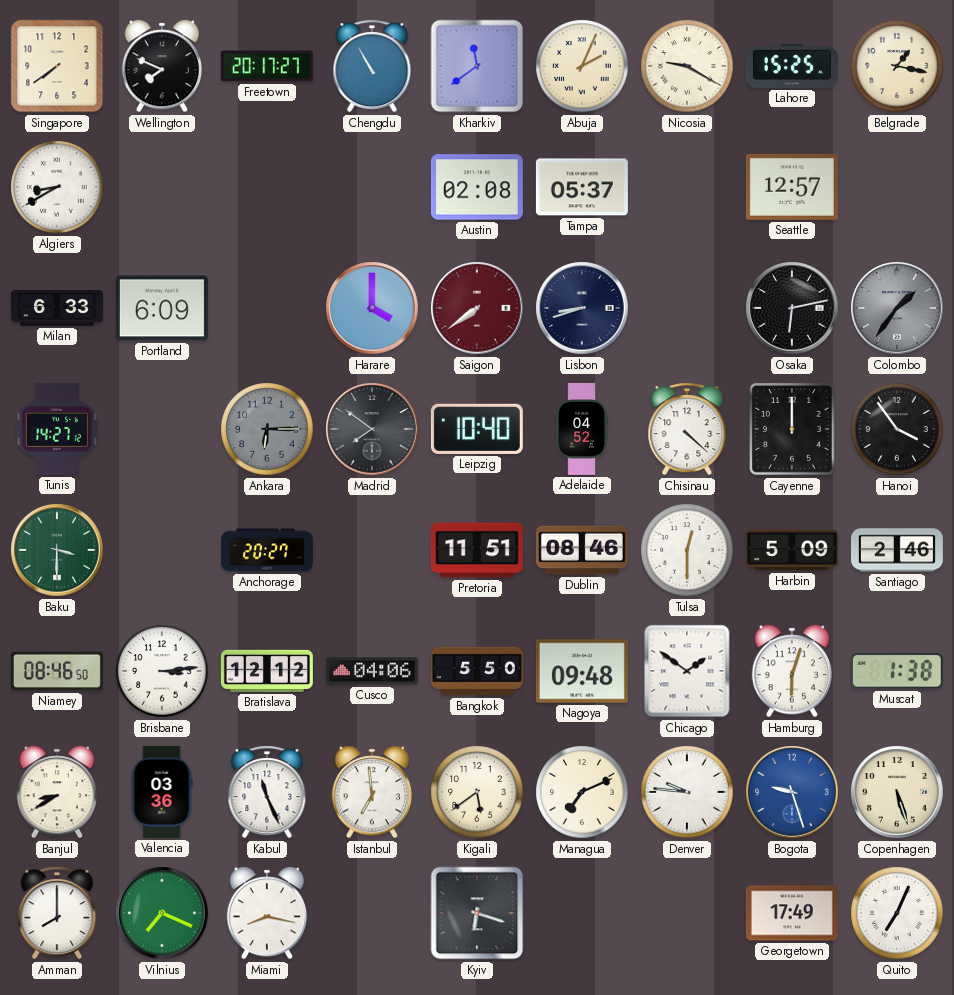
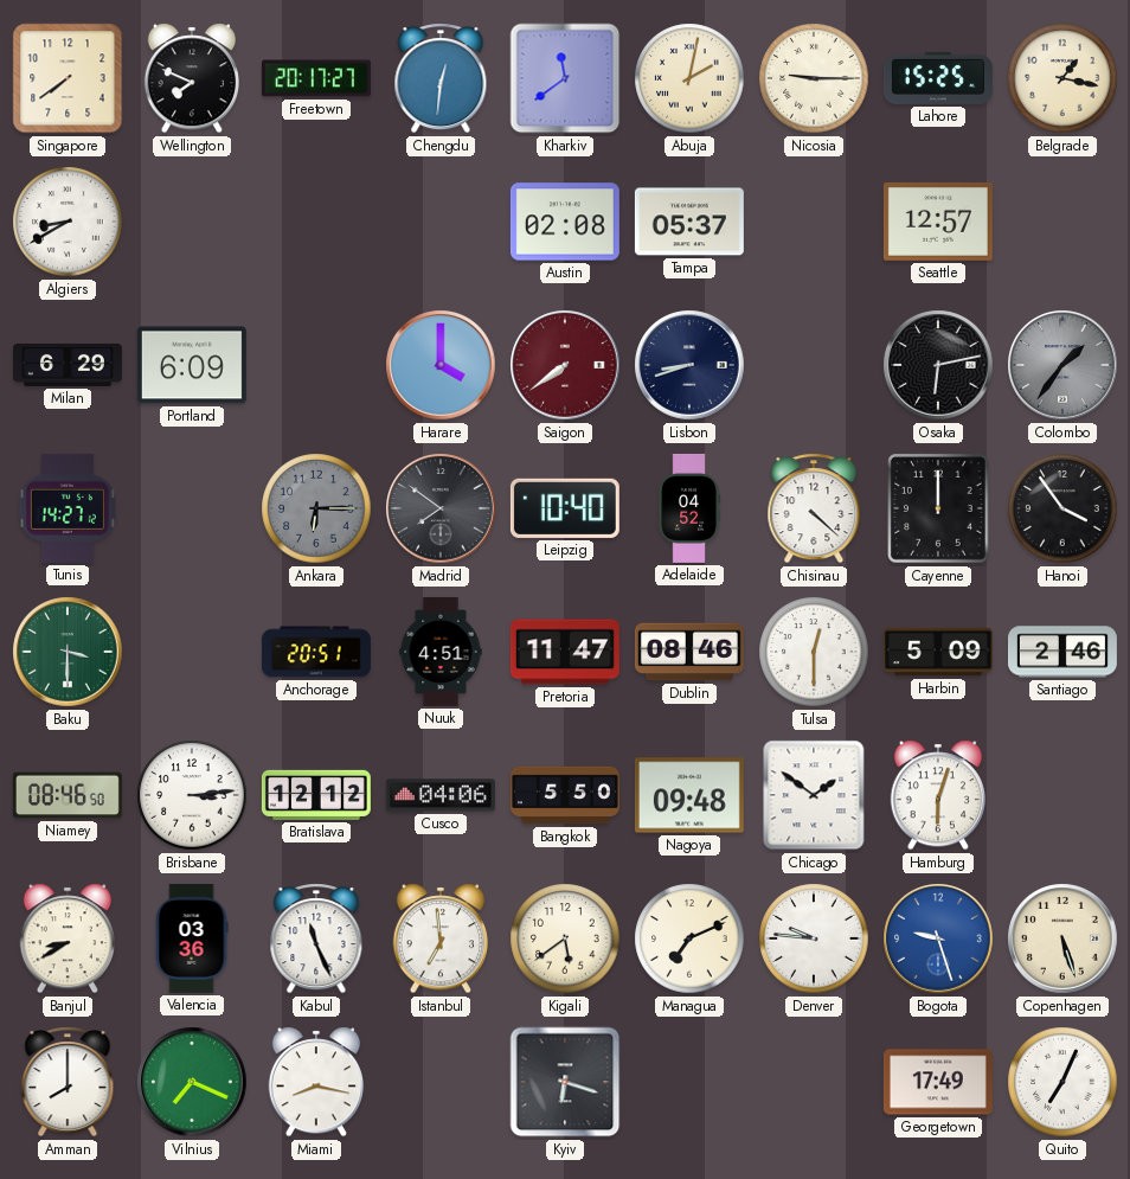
Chengdu: 10:55 -> 12:31 (441, 78)
Abuja: 2:04 -> 2:02 (689, 78)
Nicosia: 9:20 -> 9:15 (814, 78)
Milan: 6:33 -> 6:29 (68, 365)
Anchorage: 20:27 -> 20:51 (316, 652)
Nuuk: none -> 4:51 (441, 652)
Pretoria: 11:51 -> 11:47 (565, 652)
Muscat: 1:38 -> none (897, 671)
